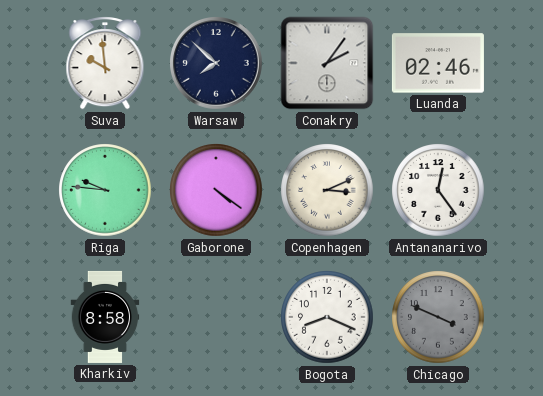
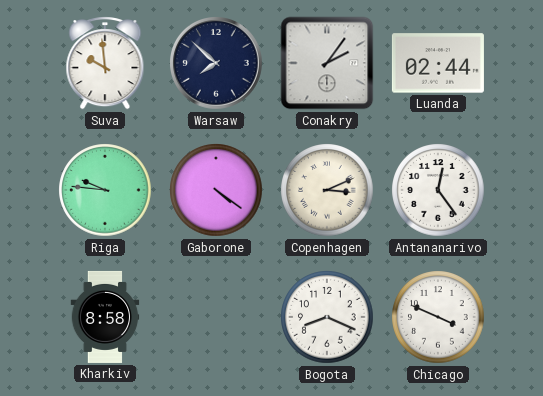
Luanda: 02:46 -> 02:44 (438, 63)
Chicago dial: grey -> white (438, 317)
